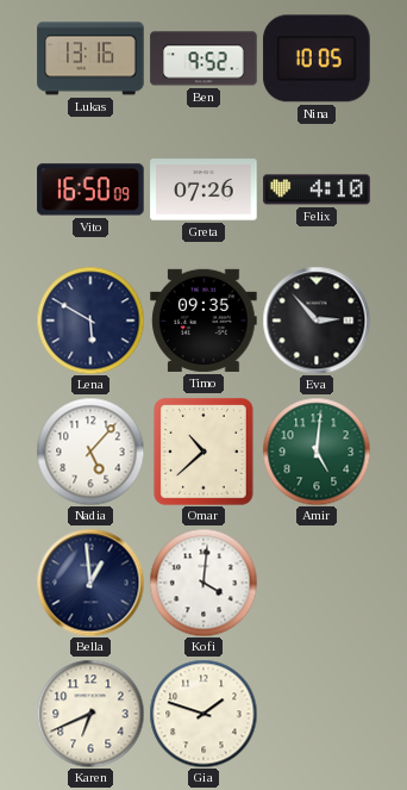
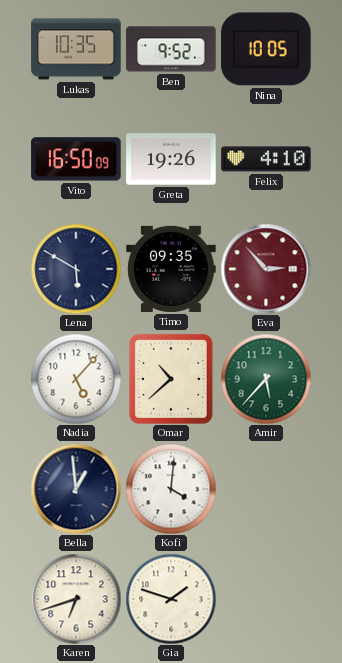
Lukas: 13:16 -> 10:35 (76, 49)
Greta: 07:26 -> 19:26 (171, 159)
Eva dial: black -> burgundy (266, 269)
Amir: 5:01 -> 5:37 (266, 379)
Karen: 6:41 -> 6:42 (76, 599)
